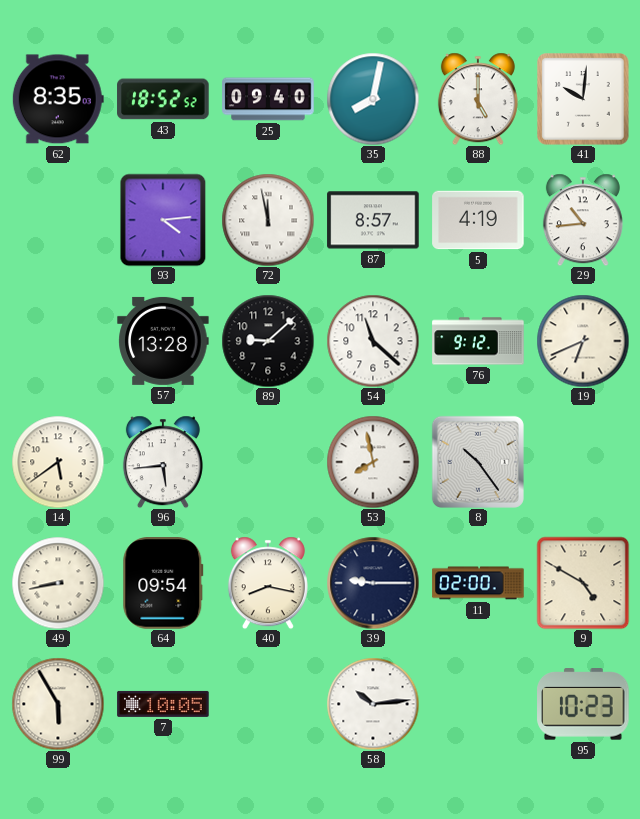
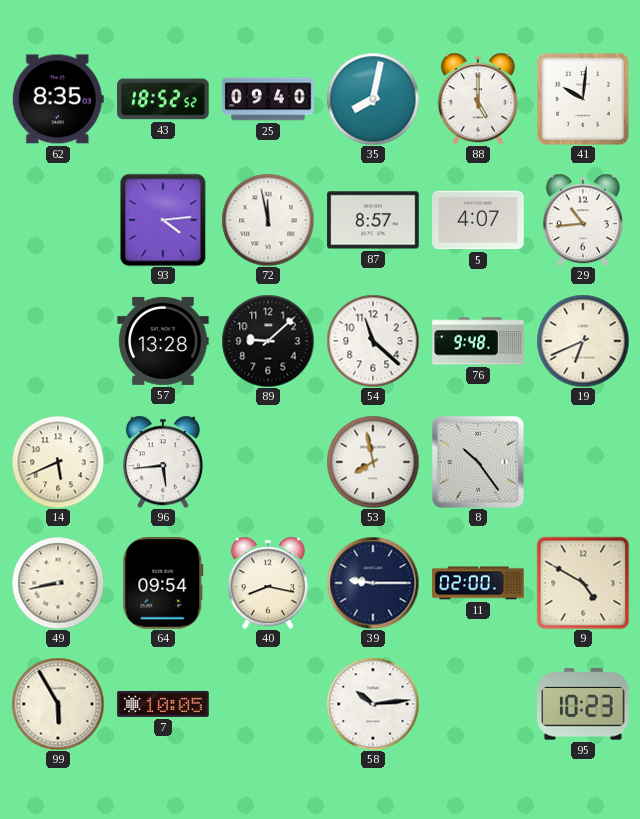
5: 4:19 -> 4:07 (478, 220)
76: 9:12 -> 9:48 (478, 341)
14: 5:39 -> 5:41 (58, 462)
